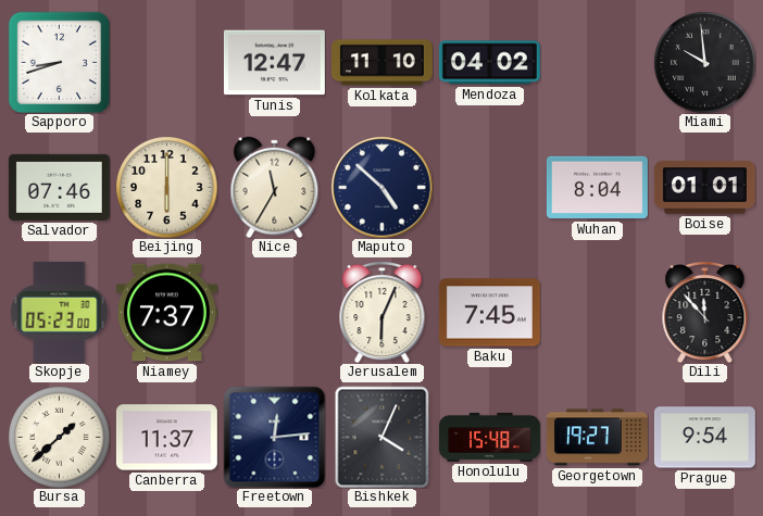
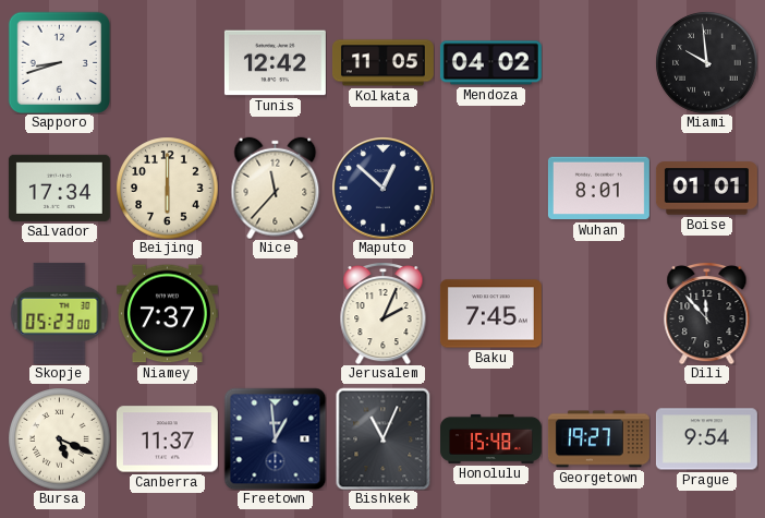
Tunis: 12:47 -> 12:42 (275, 63)
Kolkata: 11:10 -> 11:05 (382, 63)
Salvador: 07:46 -> 17:34 (59, 188)
Nice: 11:35 -> 11:37 (276, 188)
Maputo: 4:52 -> 12:52 (384, 189)
Wuhan: 8:04 -> 8:01 (598, 189)
Jerusalem: 6:04 -> 2:04 (384, 313)
Bursa: 1:38 -> 5:19 (59, 438)
Freetown: 12:14 -> 12:59 (275, 438)
Bishkek: 4:04 -> 11:04 (384, 438)
